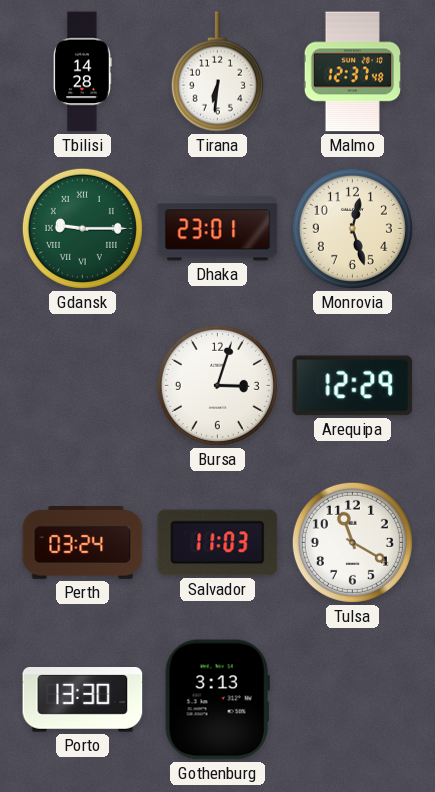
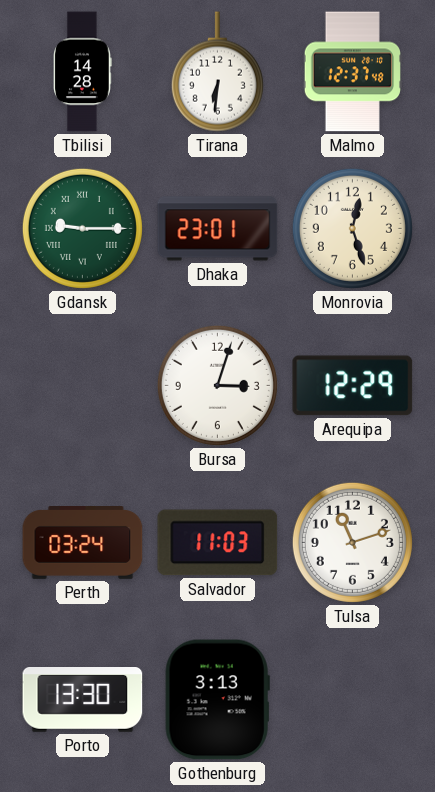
Tulsa: 11:20 -> 11:12 (352, 542)
